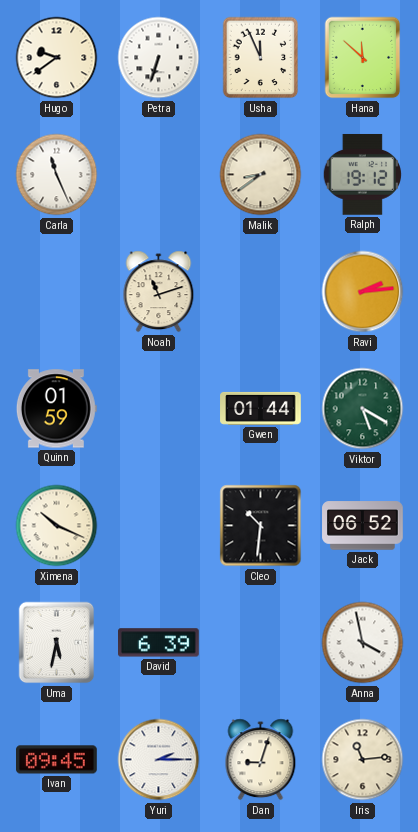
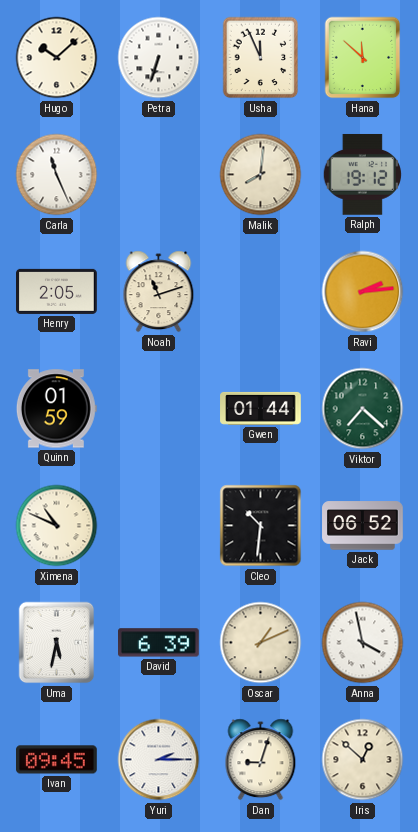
Hugo: 9:39 -> 10:08 (57, 58)
Malik: 8:39 -> 8:01 (261, 175)
Henry: none -> 2:05 (57, 291)
Viktor: 5:20 -> 7:22 (363, 409)
Ximena: 10:19 -> 10:49 (57, 526)
Oscar: none -> 1:11 (261, 643)
Iris: 11:14 -> 12:52 (363, 760)
